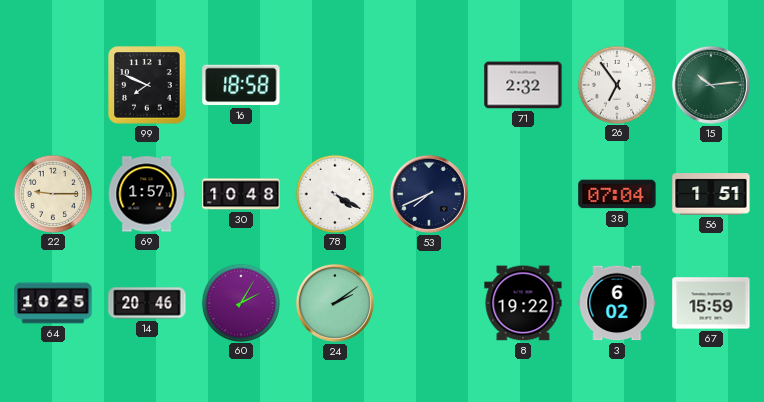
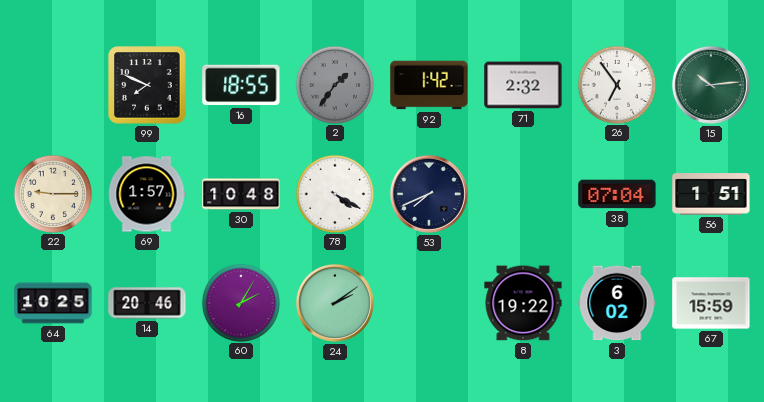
16: 18:58 -> 18:55 (241, 85)
2: none -> 1:36 (334, 84)
92: none -> 1:42 (429, 85)
